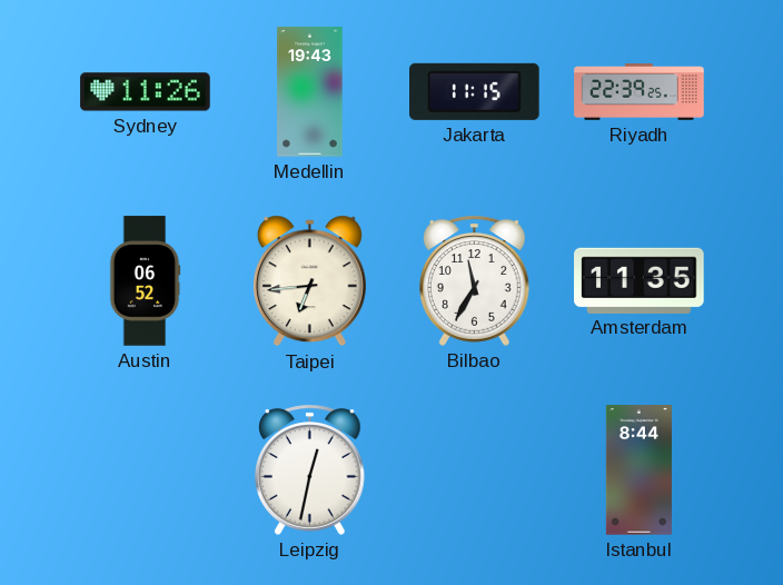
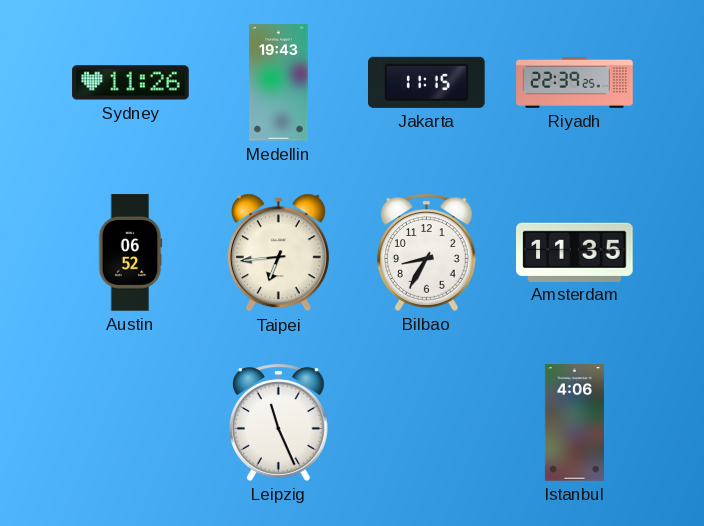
Bilbao: 11:35 -> 8:35 (427, 252)
Leipzig: 12:32 -> 11:26 (279, 422)
Istanbul: 8:44 -> 4:06 (574, 423)
